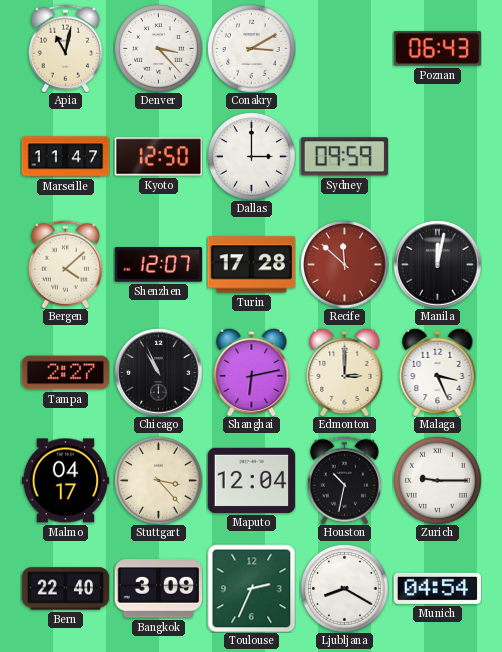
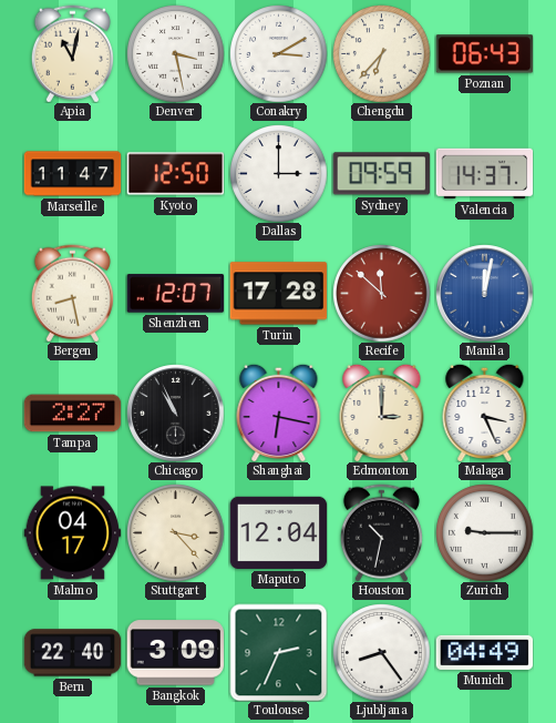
Denver: 3:23 -> 3:28 (175, 53)
Chengdu: none -> 6:37 (381, 53)
Valencia: none -> 14:37 (484, 174)
Bergen: 4:08 -> 8:28 (72, 293)
Manila dial: black -> blue (484, 293)
Shanghai: 6:13 -> 6:17 (279, 413)
Ljubljana: 8:20 -> 8:24 (381, 652)
Munich: 04:54 -> 04:49 (484, 652)
